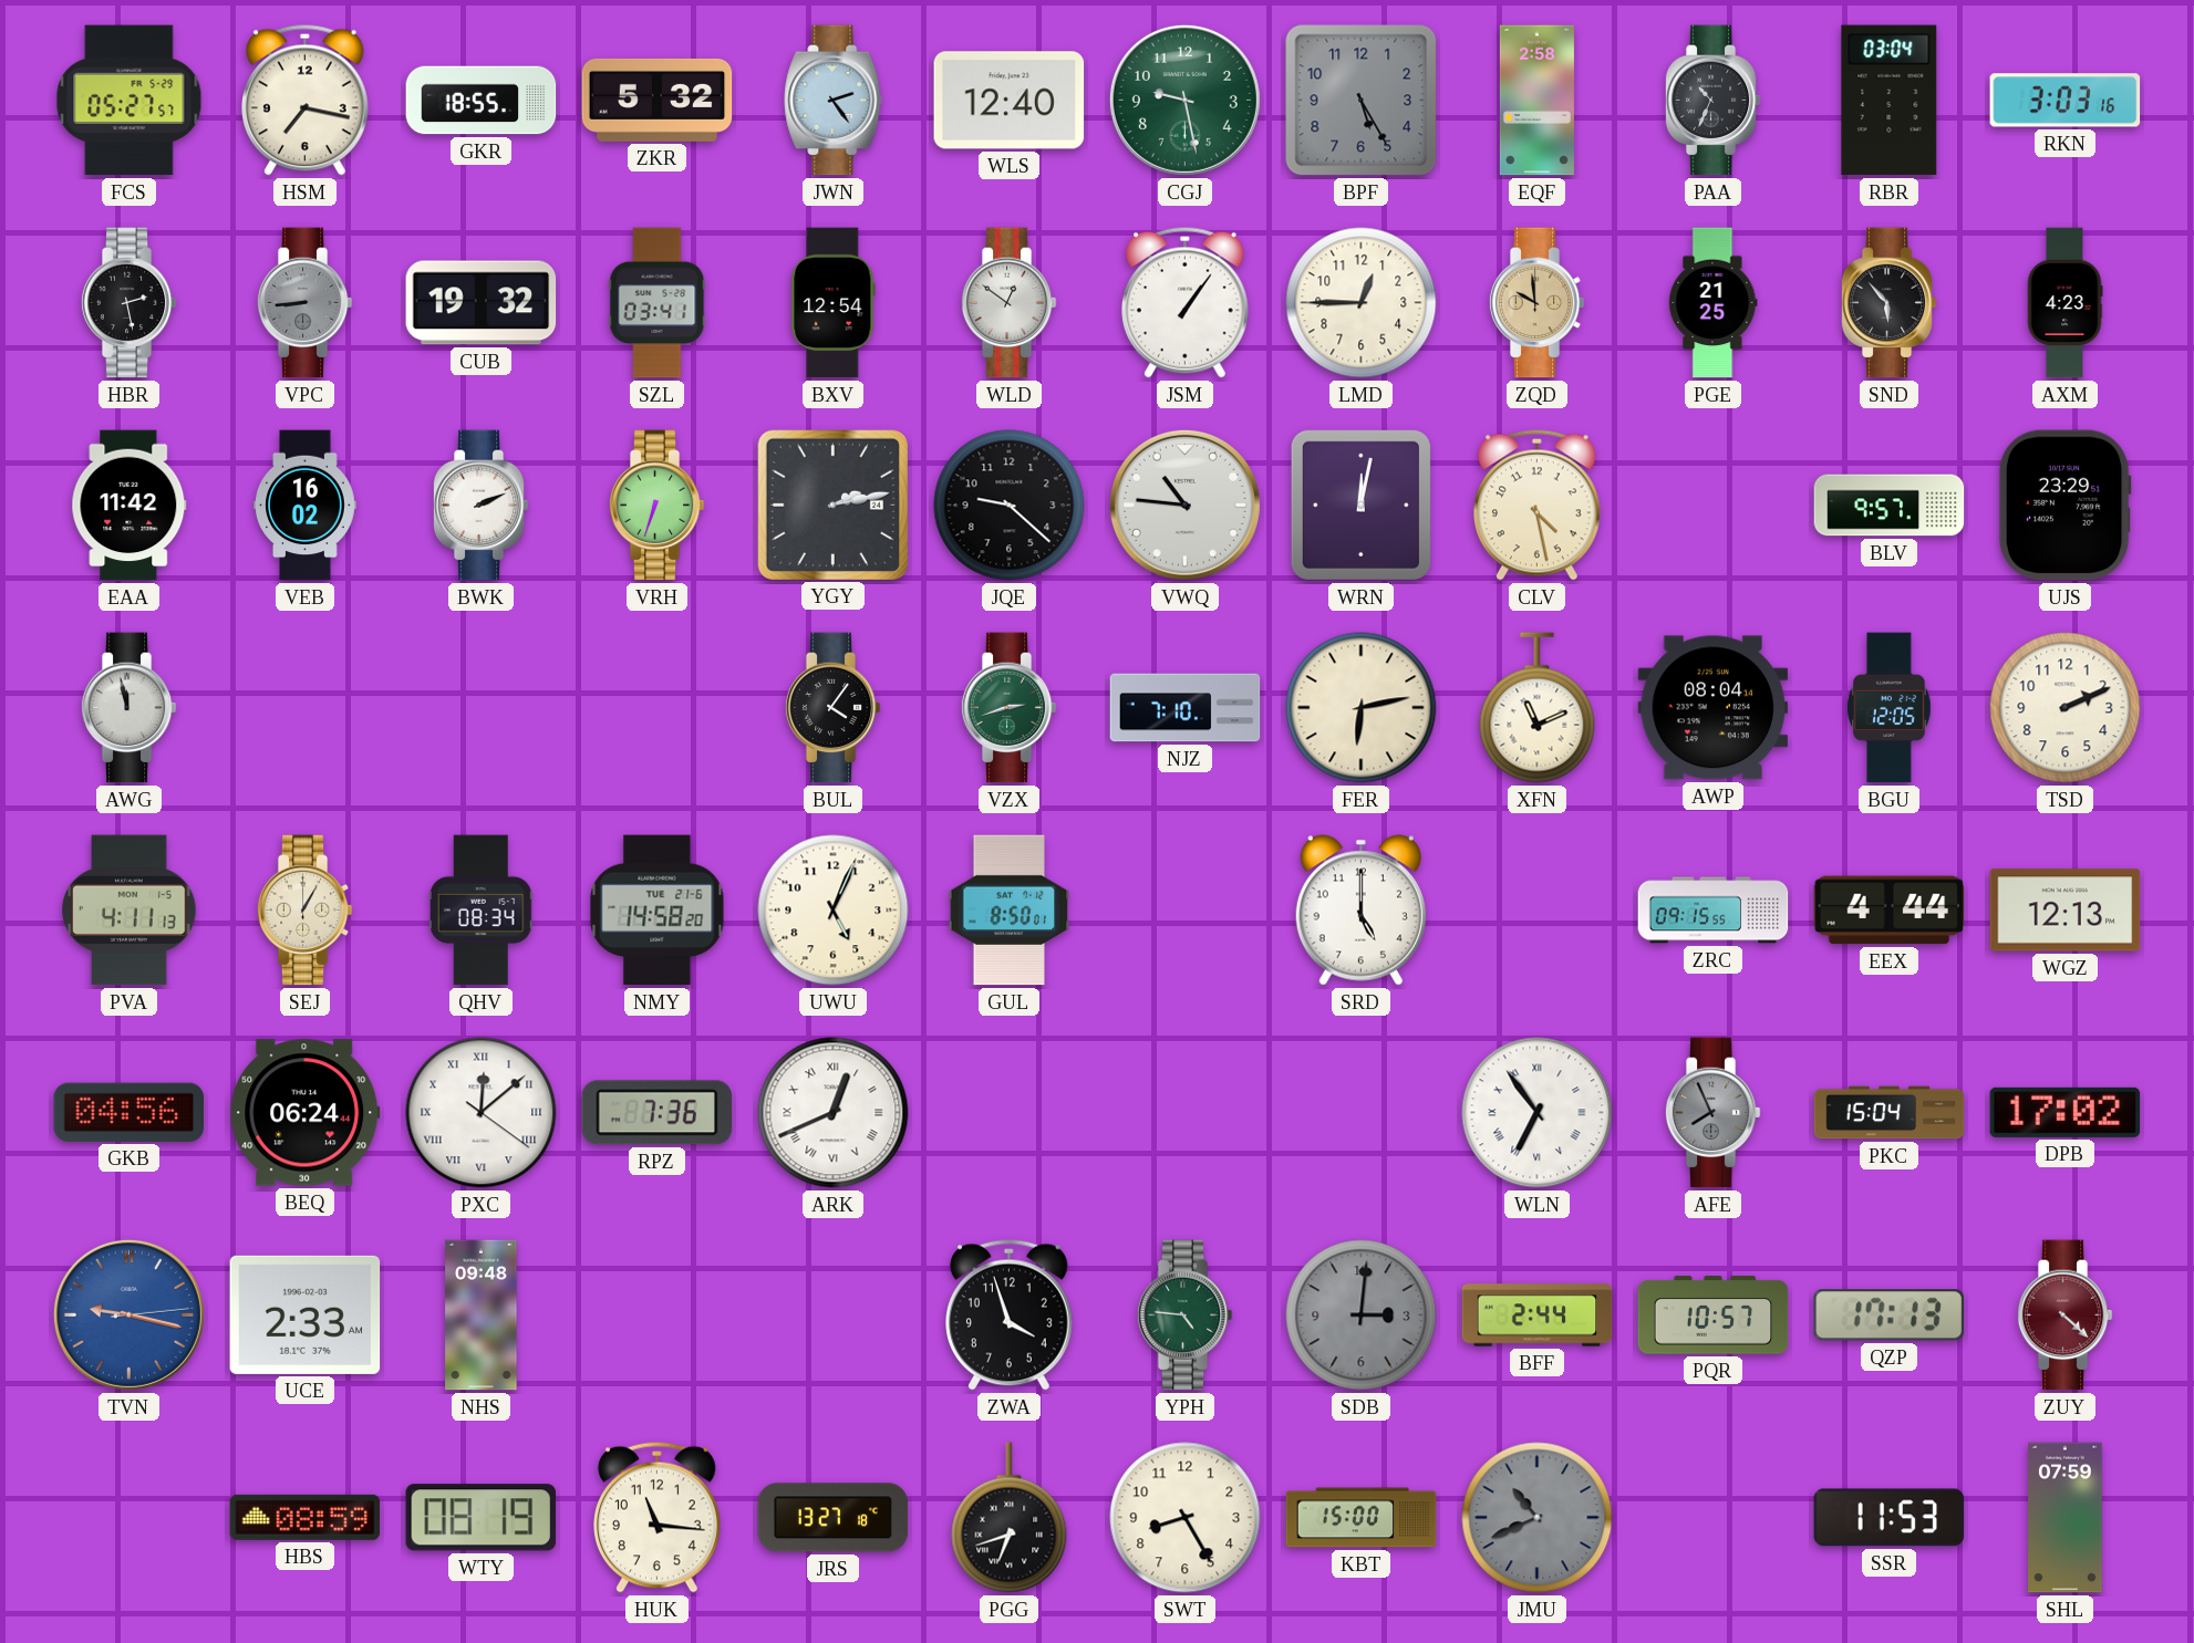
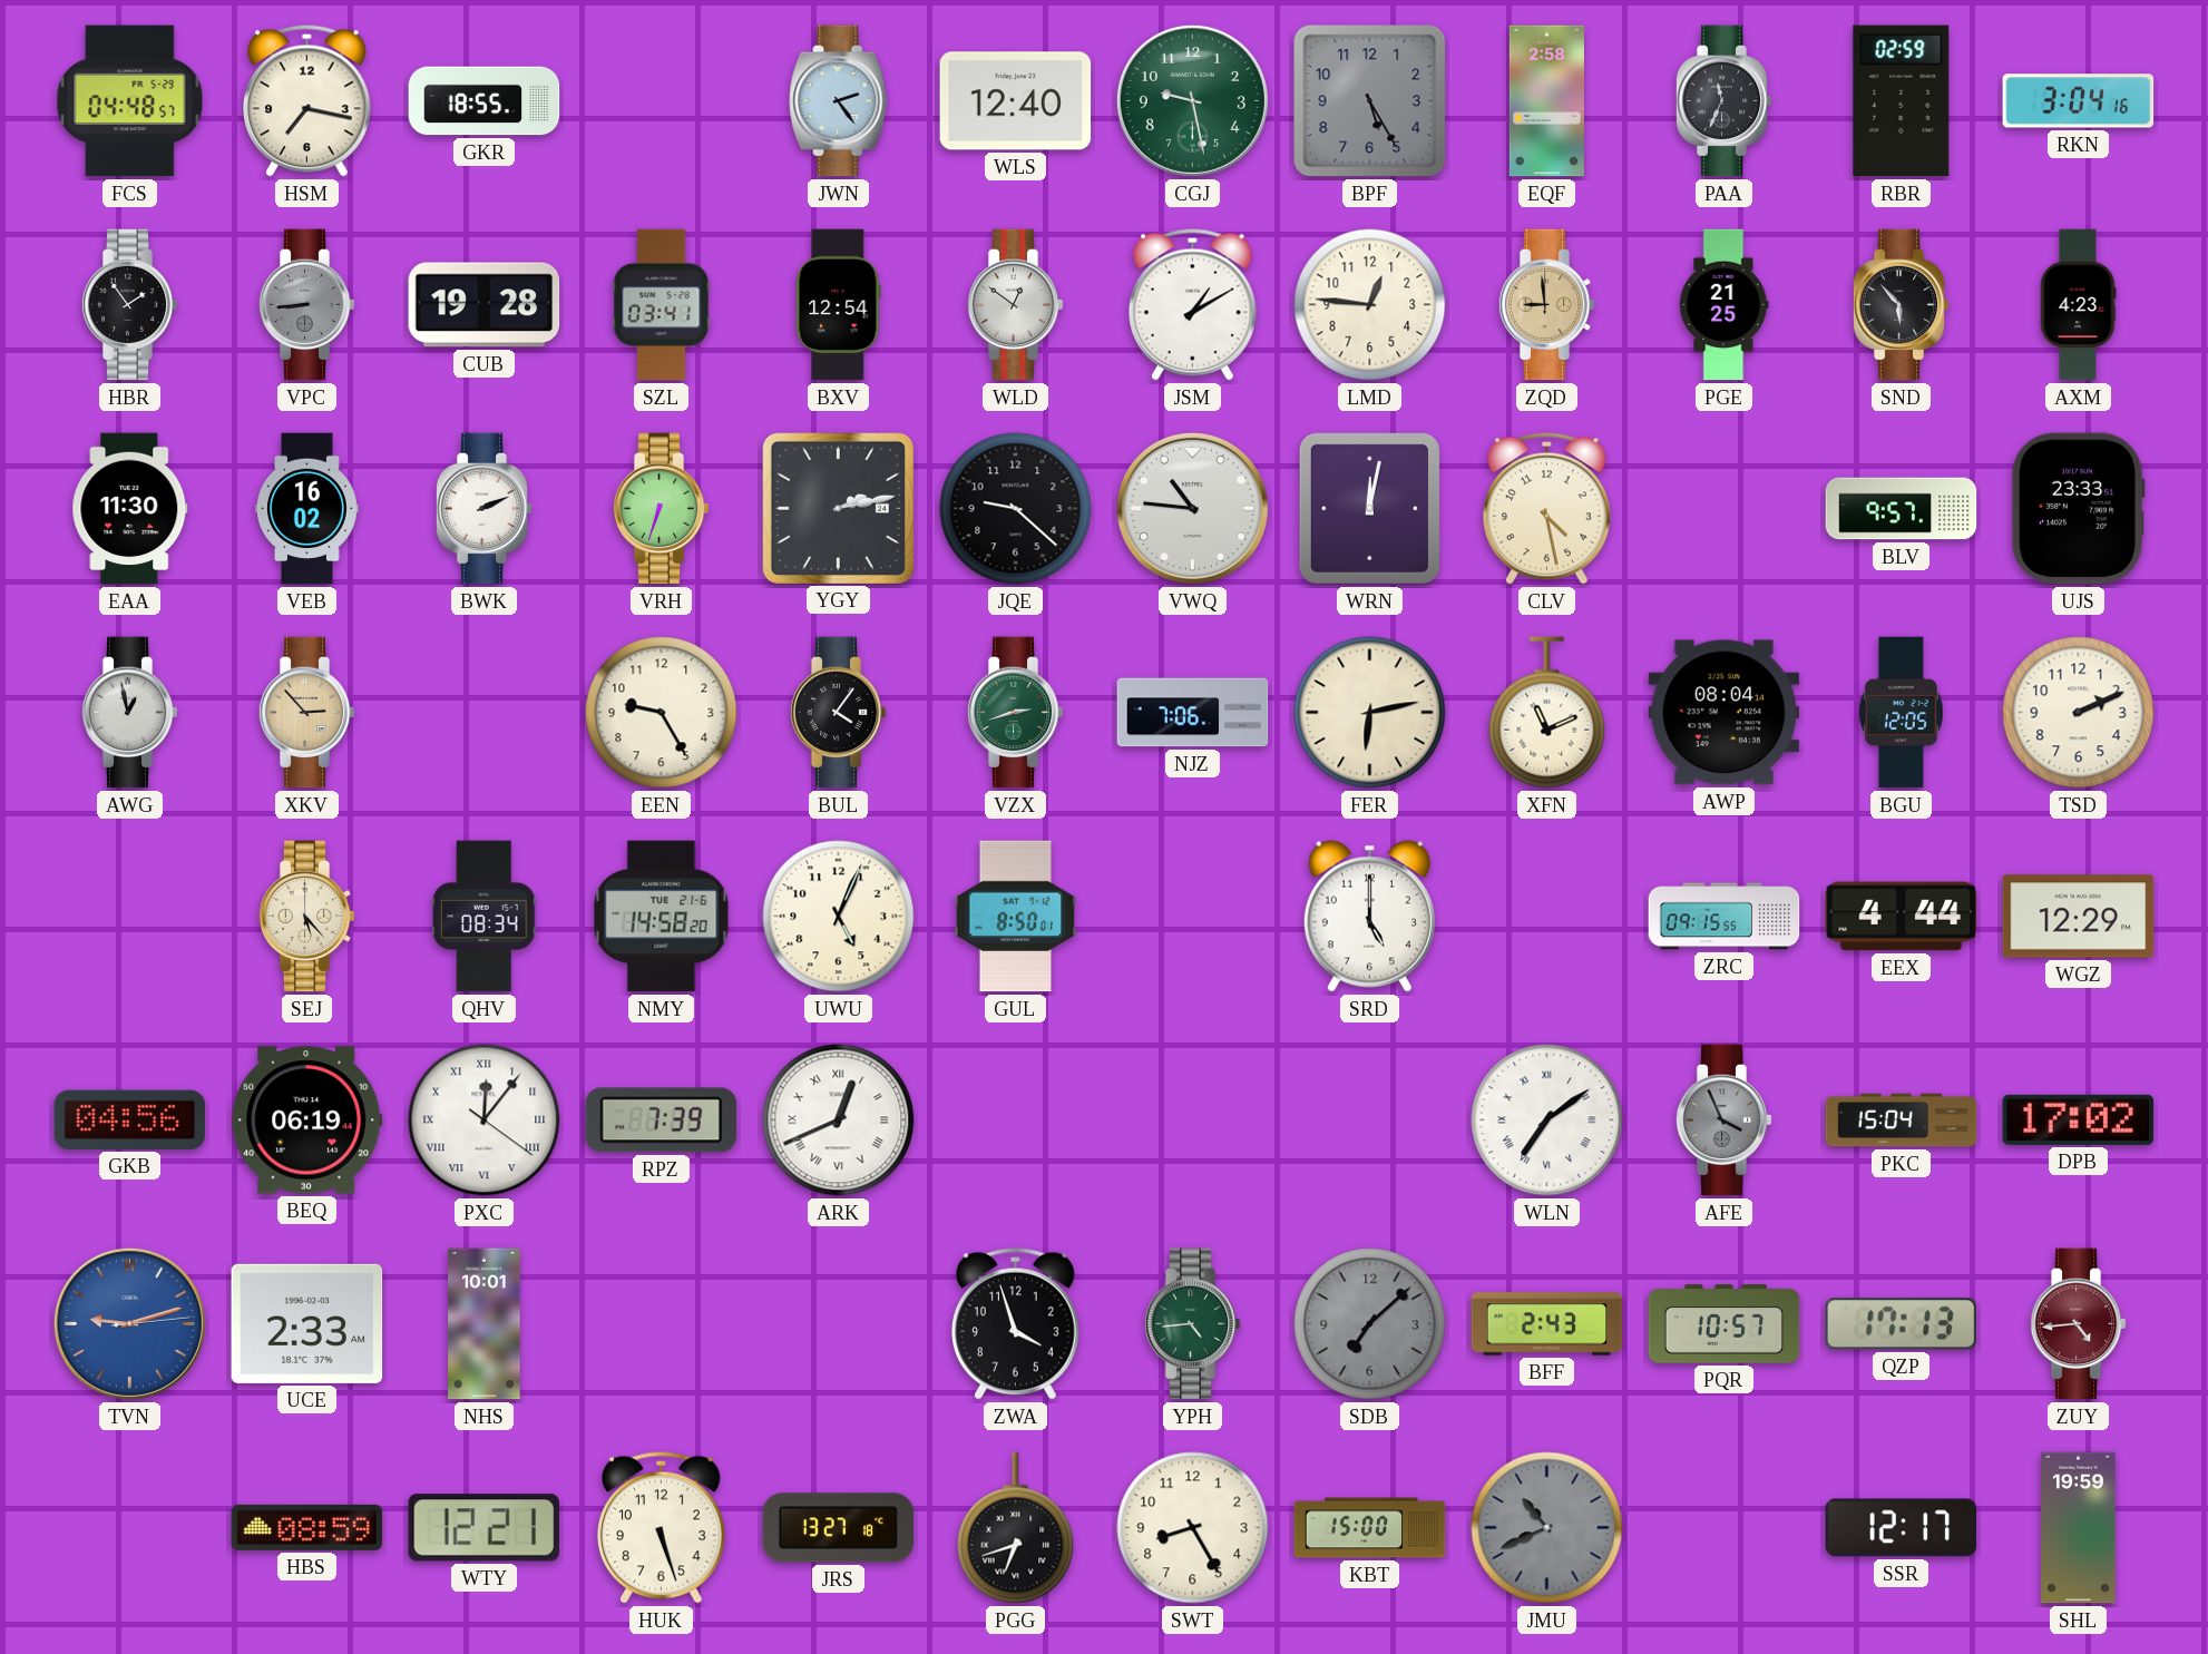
FCS: 05:27 -> 04:48 (130, 101)
ZKR: 5:32 -> none (658, 100)
PAA: 10:34 -> 11:34 (1723, 101)
RBR: 03:04 -> 02:59 (1902, 101)
RKN: 3:03 -> 3:04 (2079, 101)
HBR: 2:28 -> 1:54 (129, 305)
CUB: 19:32 -> 19:28 (485, 305)
JSM: 1:06 -> 1:10 (1193, 304)
LMD: 12:45 -> 12:46 (1370, 305)
ZQD: 9:59 -> 8:59 (1546, 305)
EAA: 11:42 -> 11:30 (130, 509)
UJS: 23:29 -> 23:33 (2078, 509)
AWG: 11:58 -> 12:58 (129, 713)
XKV: none -> 2:53 (306, 713)
EEN: none -> 9:25 (662, 713)
NJZ: 7:10 -> 7:06 (1193, 713)
PVA: 4:11 -> none (130, 911)
SEJ: 1:05 -> 5:23 (306, 917)
WGZ: 12:13 -> 12:29 (2079, 917)
BEQ: 06:24 -> 06:19 (307, 1120)
PXC: 12:08 -> 12:06 (485, 1120)
RPZ: 7:36 -> 7:39 (662, 1120)
WLN: 6:54 -> 7:09 (1547, 1120)
AFE: 7:56 -> 3:56 (1723, 1120)
TVN: 9:17 -> 9:12 (129, 1323)
NHS: 09:48 -> 10:01 (485, 1324)
YPH: 4:46 -> 4:44 (1192, 1324)
SDB: 3:01 -> 7:08 (1370, 1324)
BFF: 2:44 -> 2:43 (1547, 1324)
ZUY: 4:22 -> 4:44 (2078, 1324)
WTY: 08:19 -> 12:21 (483, 1528)
HUK: 11:16 -> 5:27 (662, 1527)
SSR: 11:53 -> 12:17 (1902, 1528)
SHL: 07:59 -> 19:59 (2079, 1528)
